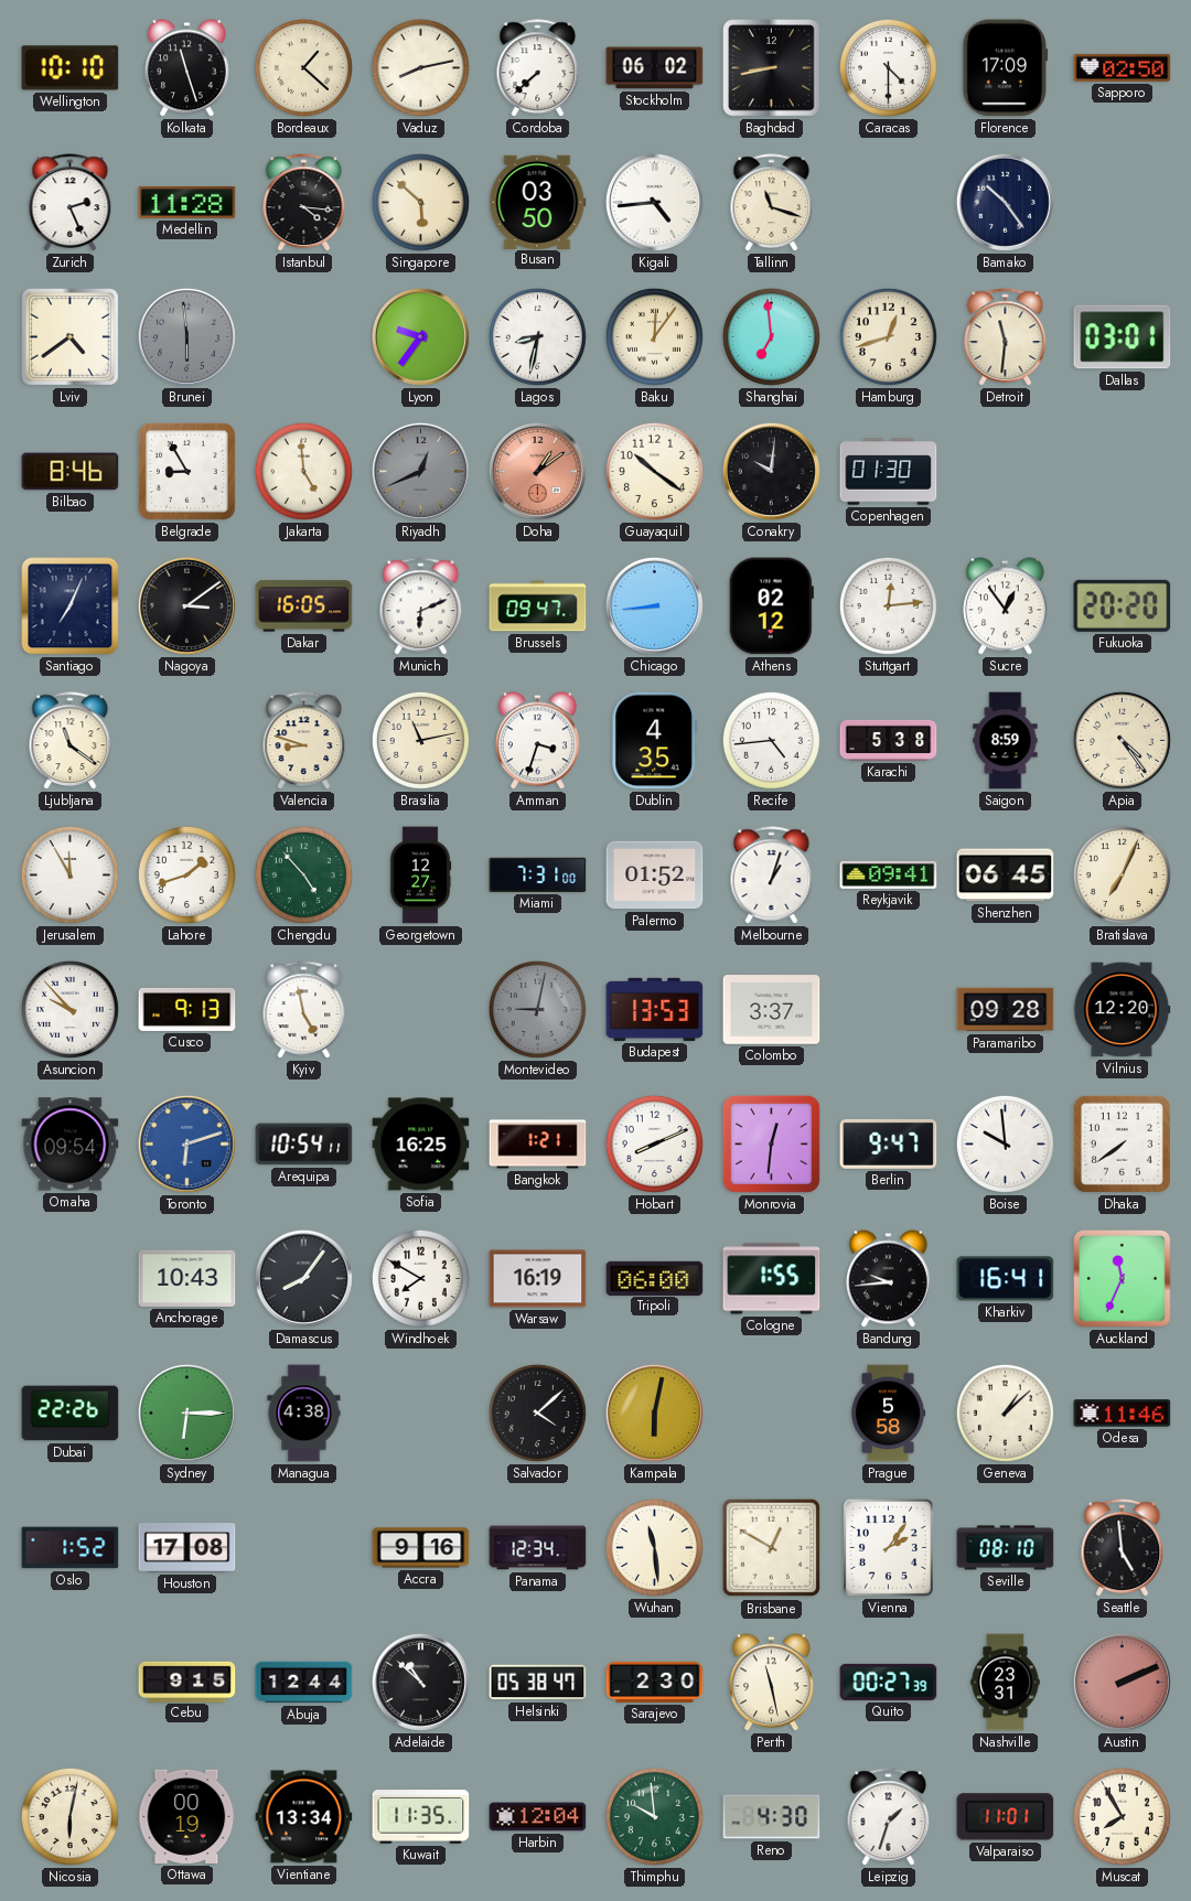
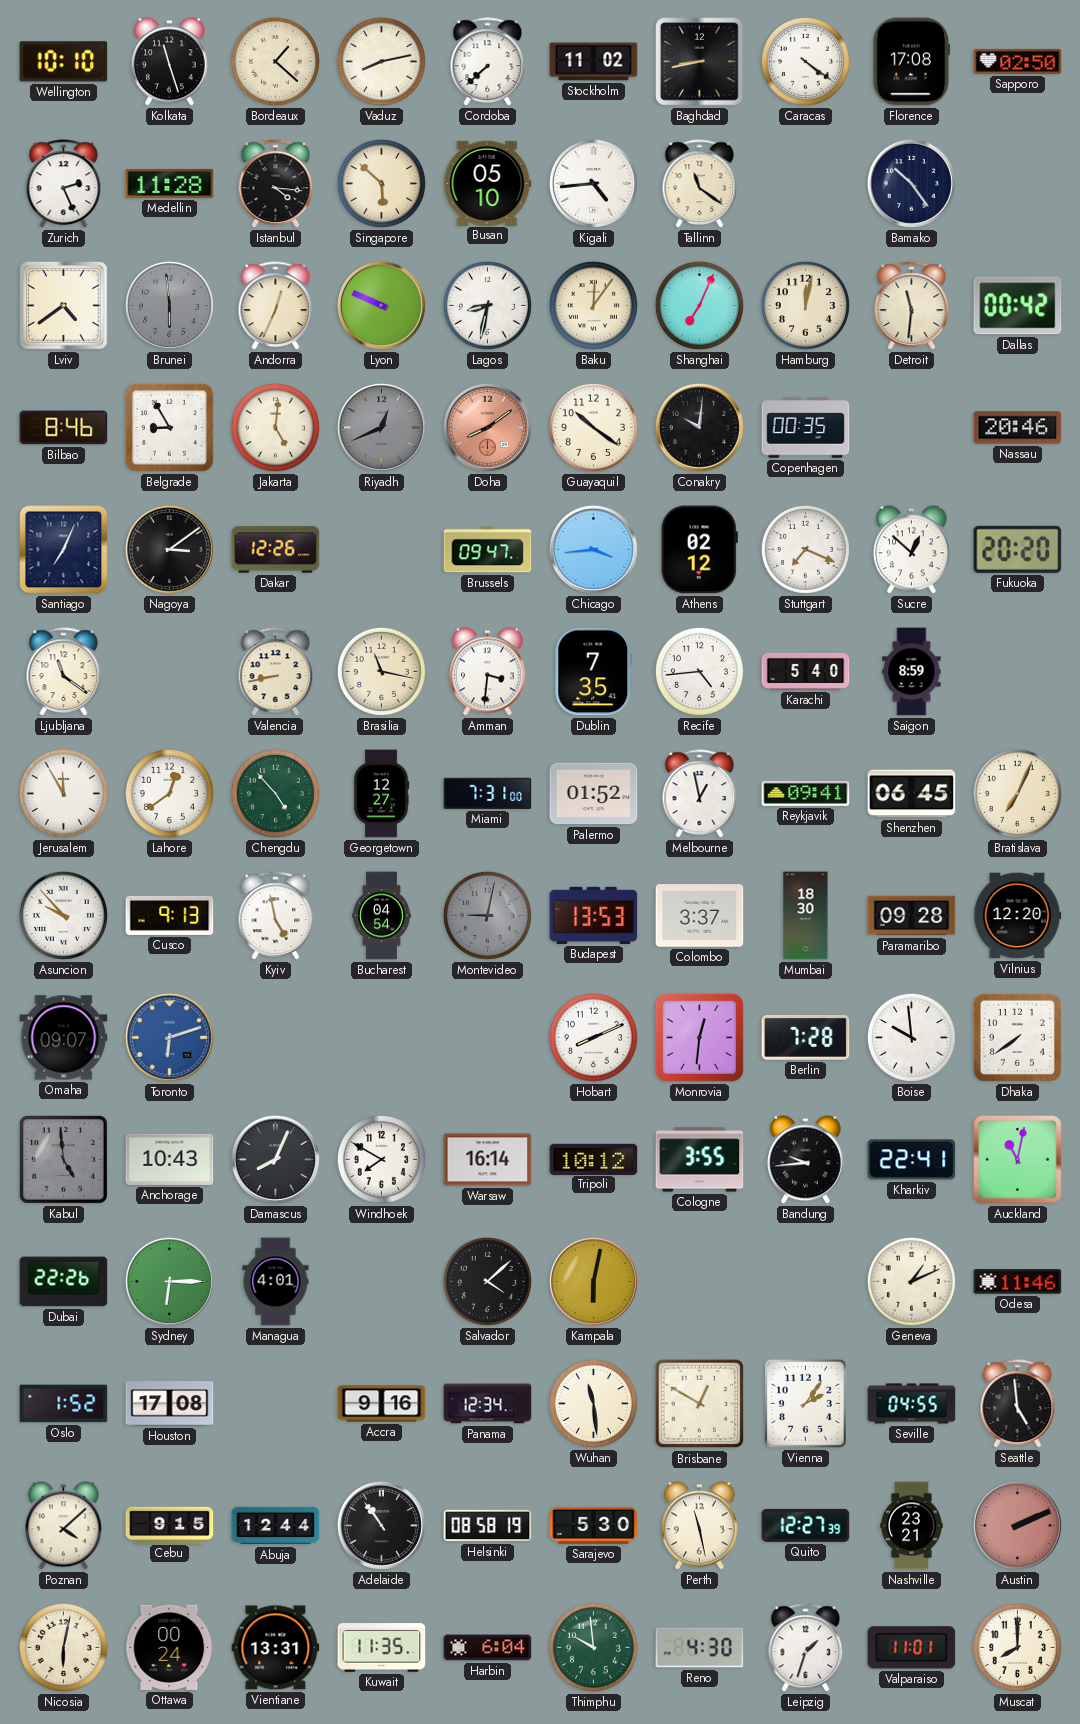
Stockholm: 06:02 -> 11:02 (594, 62)
Caracas: 4:30 -> 4:21 (805, 61)
Florence: 17:09 -> 17:08 (912, 62)
Busan: 03:50 -> 05:10 (488, 183)
Tallinn: 11:18 -> 11:21 (700, 184)
Andorra: none -> 12:34 (276, 306)
Lyon: 9:36 -> 9:49 (381, 305)
Shanghai: 6:59 -> 7:04 (699, 305)
Hamburg: 12:42 -> 12:02 (805, 305)
Dallas: 03:01 -> 00:42 (1018, 306)
Jakarta: 4:59 -> 5:01 (275, 427)
Doha: 1:09 -> 8:09 (487, 427)
Copenhagen: 01:30 -> 00:35 (806, 428)
Nassau: none -> 20:46 (1018, 428)
Dakar: 16:05 -> 12:26 (276, 550)
Munich: 6:11 -> none (421, 606)
Chicago: 8:44 -> 3:44 (593, 549)
Stuttgart: 12:14 -> 7:19 (805, 549)
Sucre: 12:54 -> 12:52 (912, 550)
Valencia: 8:48 -> 8:43 (276, 672)
Brasilia: 11:13 -> 11:17 (381, 671)
Amman: 3:33 -> 3:31 (488, 672)
Dublin: 4:35 -> 7:35 (594, 672)
Karachi: 5:38 -> 5:40 (806, 671)
Apia: 4:24 -> none (1122, 740)
Lahore: 1:42 -> 12:39 (169, 793)
Melbourne: 1:03 -> 12:58 (700, 794)
Bucharest: none -> 04:54 (382, 916)
Mumbai: none -> 18:30 (806, 916)
Omaha: 09:54 -> 09:07 (64, 1038)
Arequipa: 10:54 -> none (304, 1145)
Sofia: 16:25 -> none (421, 1145)
Bangkok: 1:21 -> none (538, 1145)
Berlin: 9:47 -> 7:28 (806, 1037)
Kabul: none -> 4:59 (63, 1159)
Damascus: 8:06 -> 8:04 (275, 1159)
Warsaw: 16:19 -> 16:14 (488, 1160)
Tripoli: 06:00 -> 10:12 (594, 1159)
Cologne: 1:55 -> 3:55 (700, 1160)
Kharkiv: 16:41 -> 22:41 (912, 1160)
Auckland: 11:34 -> 11:02 (1018, 1160)
Managua: 4:38 -> 4:01 (276, 1282)
Prague: 5:58 -> none (889, 1414)
Geneva: 1:08 -> 1:11 (911, 1281)
Seville: 08:10 -> 04:55 (912, 1404)
Poznan: none -> 4:08 (64, 1526)
Adelaide: 10:52 -> 10:54 (381, 1525)
Helsinki: 05:38 -> 08:58 (488, 1526)
Sarajevo: 2:30 -> 5:30 (594, 1525)
Quito: 00:27 -> 12:27 (806, 1525)
Nashville: 23:31 -> 23:21 (912, 1526)
Ottawa: 00:19 -> 00:24 (170, 1647)
Vientiane: 13:34 -> 13:31 (276, 1648)
Harbin: 12:04 -> 6:04 (488, 1648)
Muscat: 7:55 -> 8:00 (1017, 1647)
